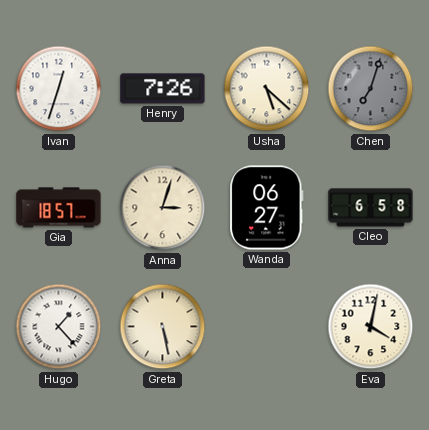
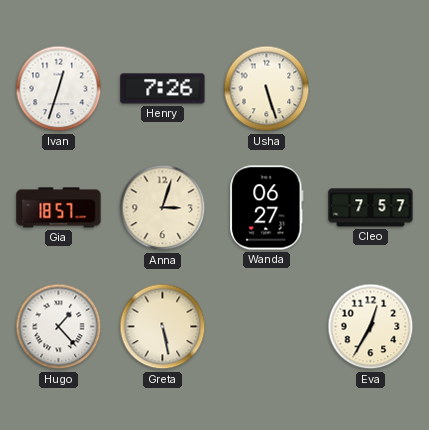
Usha: 5:22 -> 5:27 (267, 89)
Chen: 7:03 -> none (371, 89)
Cleo: 6:58 -> 7:57 (371, 208)
Eva: 4:02 -> 12:35 (371, 327)
